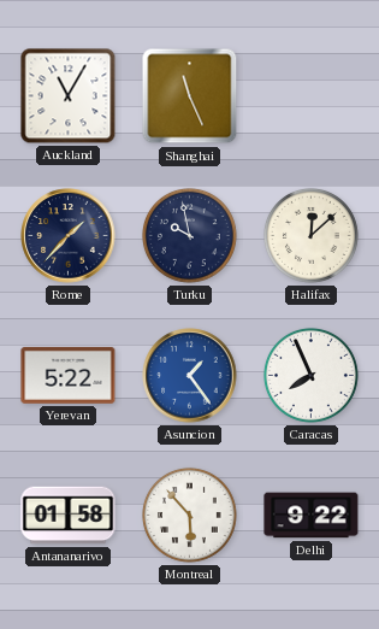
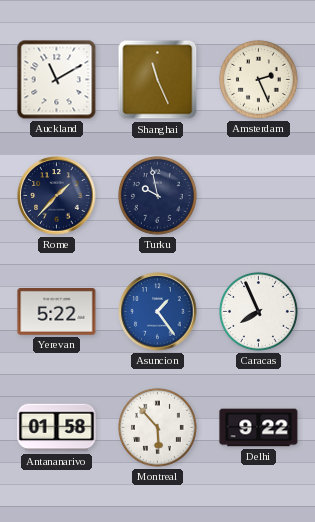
Auckland: 11:05 -> 11:10 (57, 80)
Amsterdam: none -> 2:26 (258, 79)
Halifax: 12:08 -> none (310, 235)
